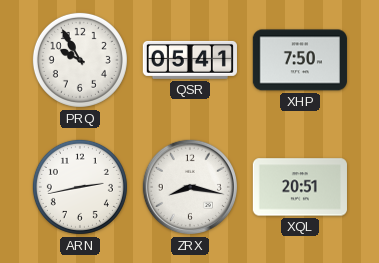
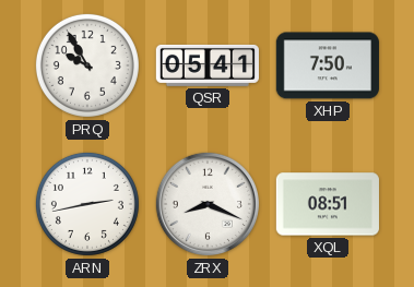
ZRX: 8:17 -> 8:19 (208, 204)
XQL: 20:51 -> 08:51 (328, 204)
